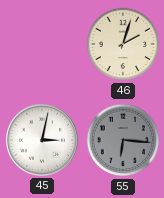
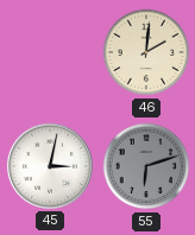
46: 2:03 -> 2:01 (146, 52)
55: 6:16 -> 6:12 (146, 166)
